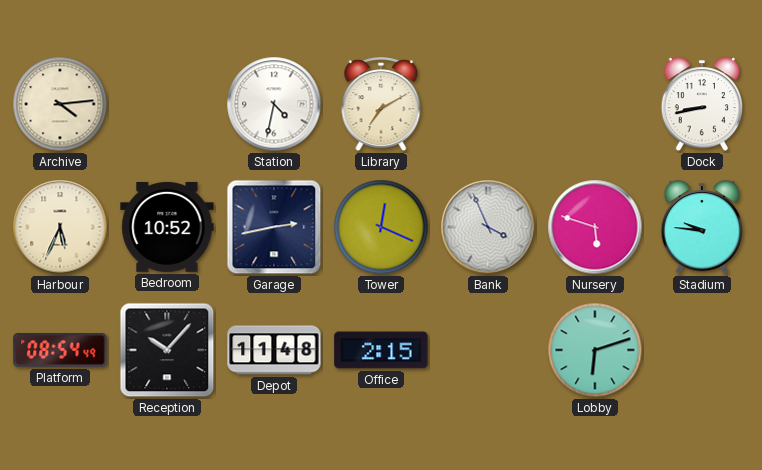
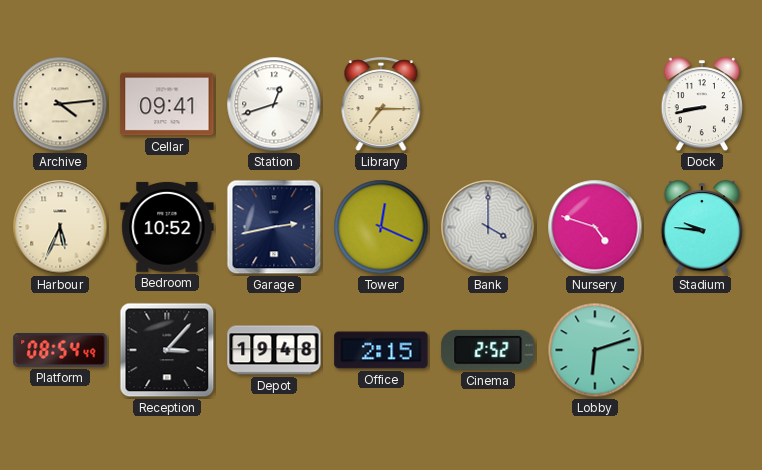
Cellar: none -> 09:41 (167, 104)
Station: 4:32 -> 12:42 (274, 104)
Library: 7:10 -> 7:15 (381, 105)
Bank: 3:56 -> 4:00 (488, 227)
Nursery: 5:48 -> 4:48 (595, 227)
Reception: 10:07 -> 3:07 (167, 350)
Depot: 11:48 -> 19:48 (274, 350)
Cinema: none -> 2:52 (488, 350)
